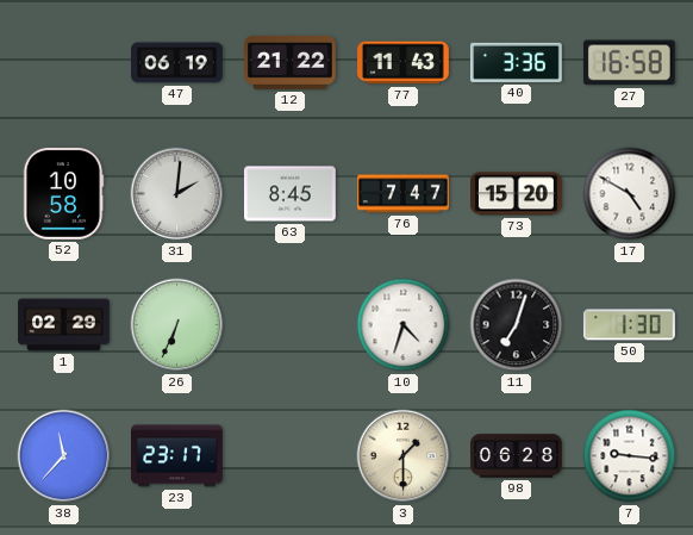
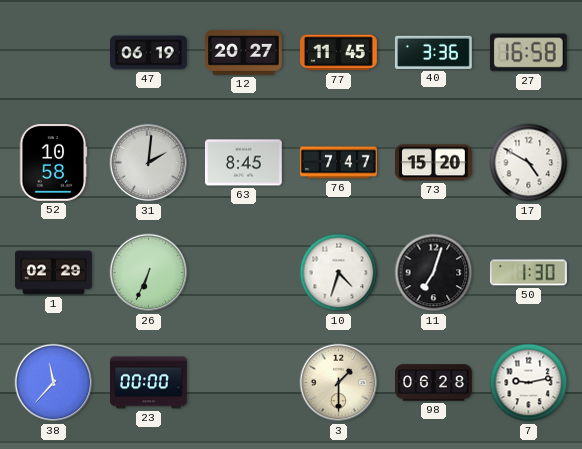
12: 21:22 -> 20:27 (244, 52)
77: 11:43 -> 11:45 (339, 53)
23: 23:17 -> 00:00 (149, 383)
7: 9:16 -> 9:13 (529, 383)
